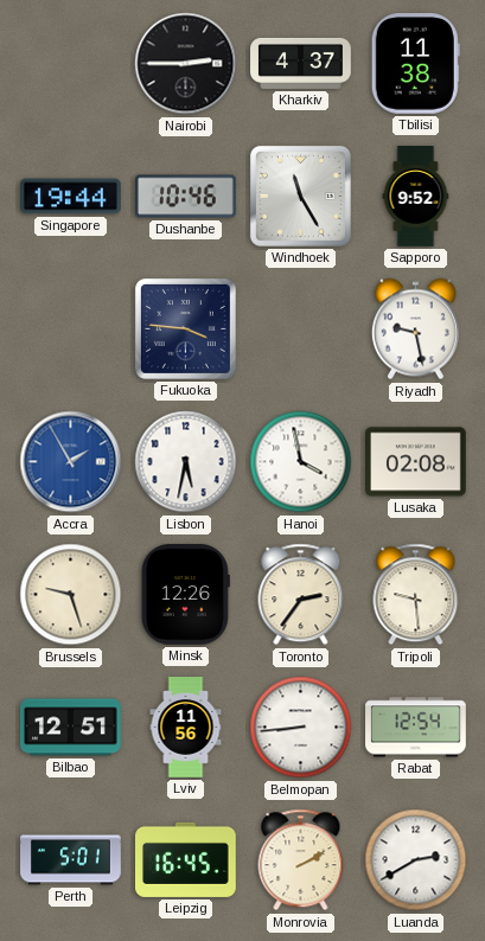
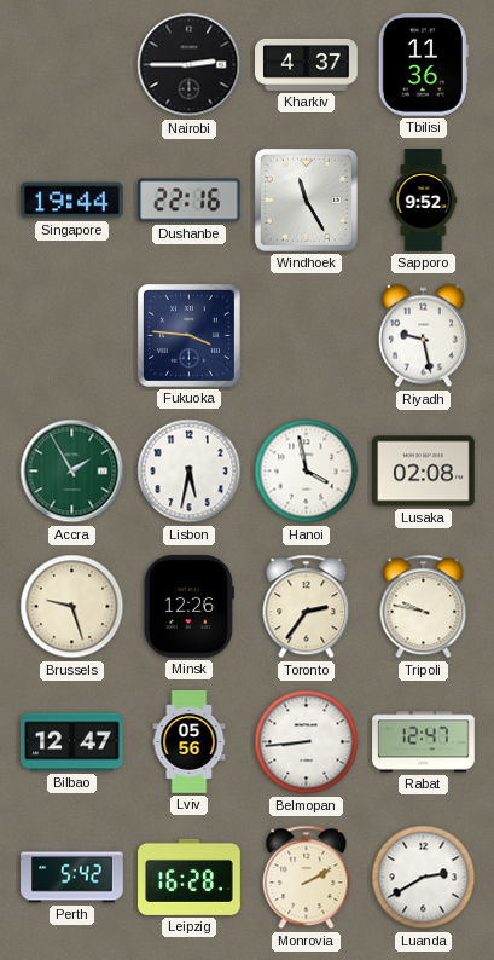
Tbilisi: 11:38 -> 11:36 (423, 65)
Dushanbe: 10:46 -> 22:16 (190, 201)
Accra dial: blue -> green (72, 472)
Tripoli: 9:29 -> 9:47 (424, 607)
Bilbao: 12:51 -> 12:47 (72, 742)
Lviv: 11:56 -> 05:56 (190, 742)
Rabat: 12:54 -> 12:47 (424, 742)
Perth: 5:01 -> 5:42 (72, 878)
Leipzig: 16:45 -> 16:28 (190, 877)
